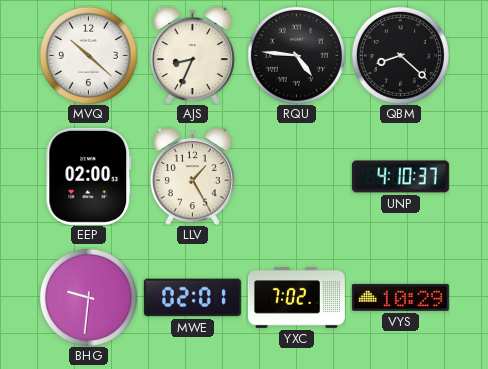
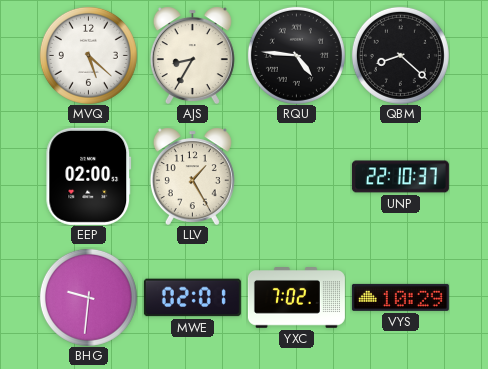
MVQ: 10:22 -> 5:22 (88, 55)
AJS: 8:34 -> 8:35 (192, 55)
UNP: 4:10 -> 22:10 (400, 177)
